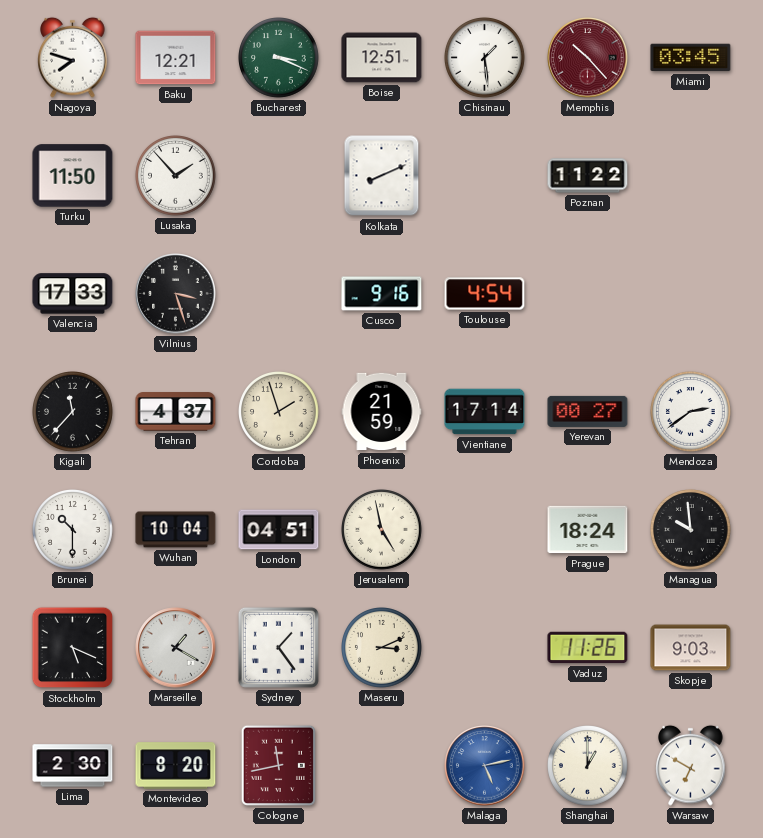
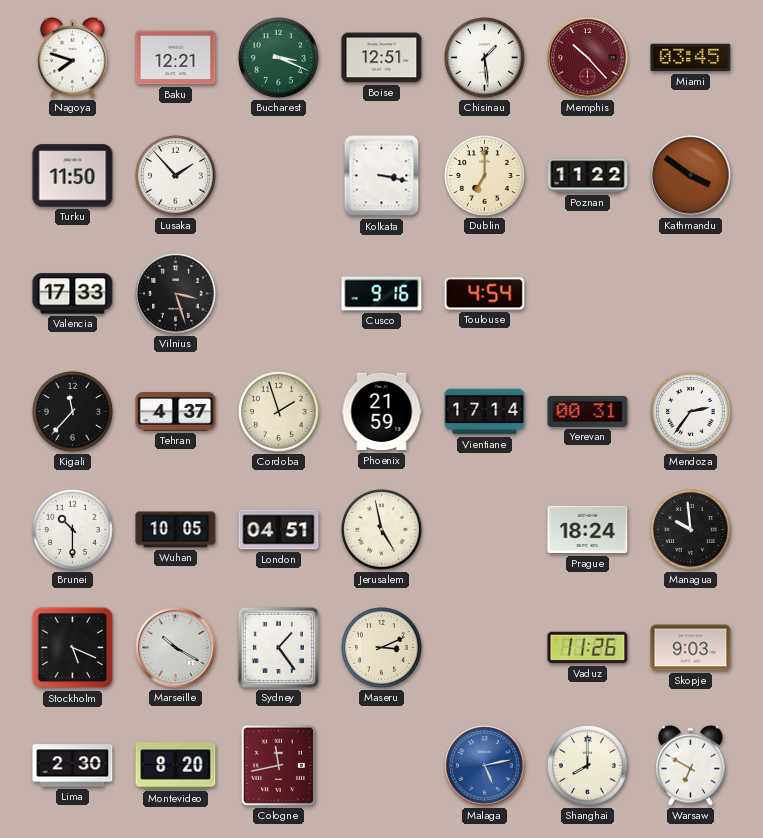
Kolkata: 8:11 -> 3:17 (382, 176)
Dublin: none -> 7:00 (485, 176)
Kathmandu: none -> 3:51 (691, 176)
Yerevan: 00:27 -> 00:31 (588, 411)
Mendoza: 2:39 -> 2:36 (691, 412)
Wuhan: 10:04 -> 10:05 (176, 530)
Marseille: 1:20 -> 10:20 (176, 648)
Shanghai: 1:00 -> 8:00 (588, 766)
